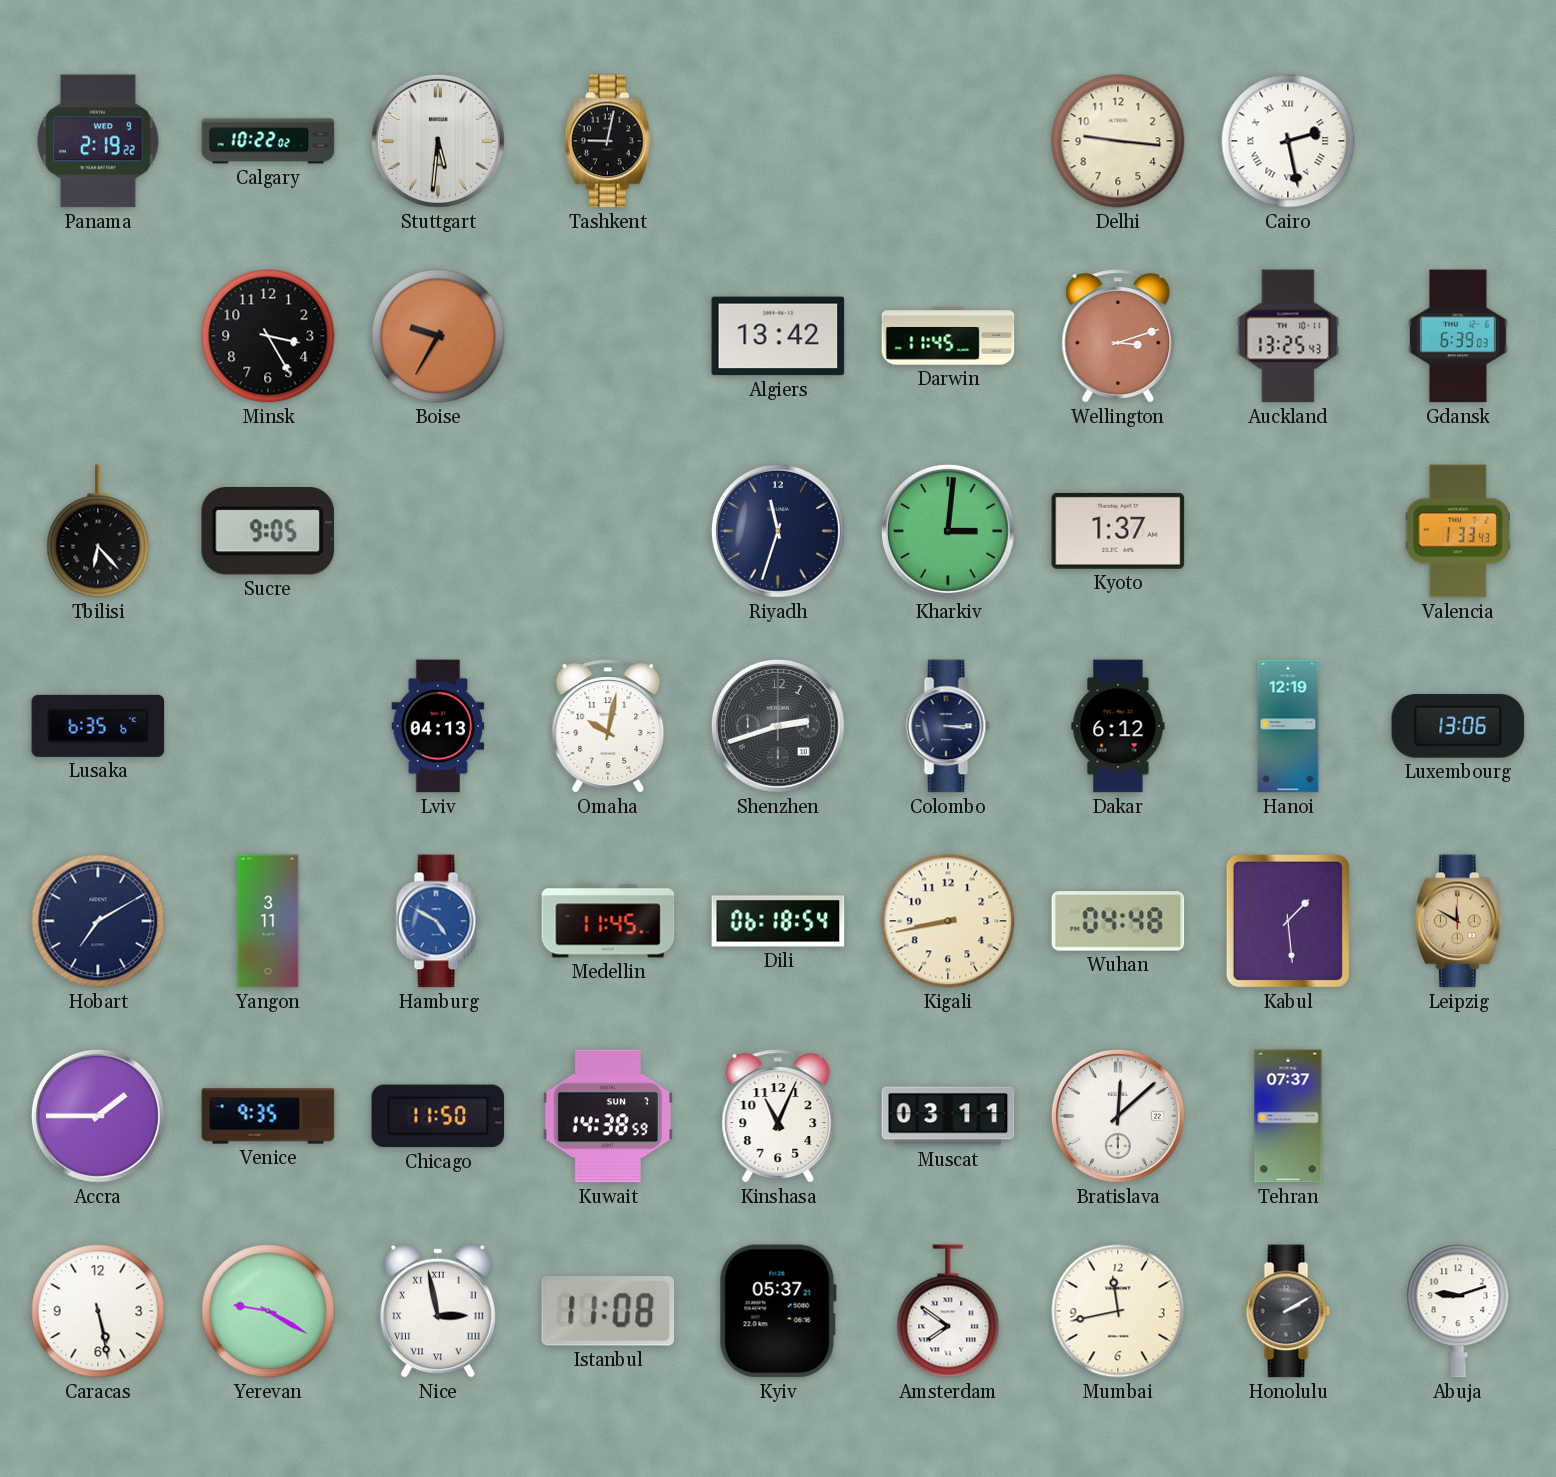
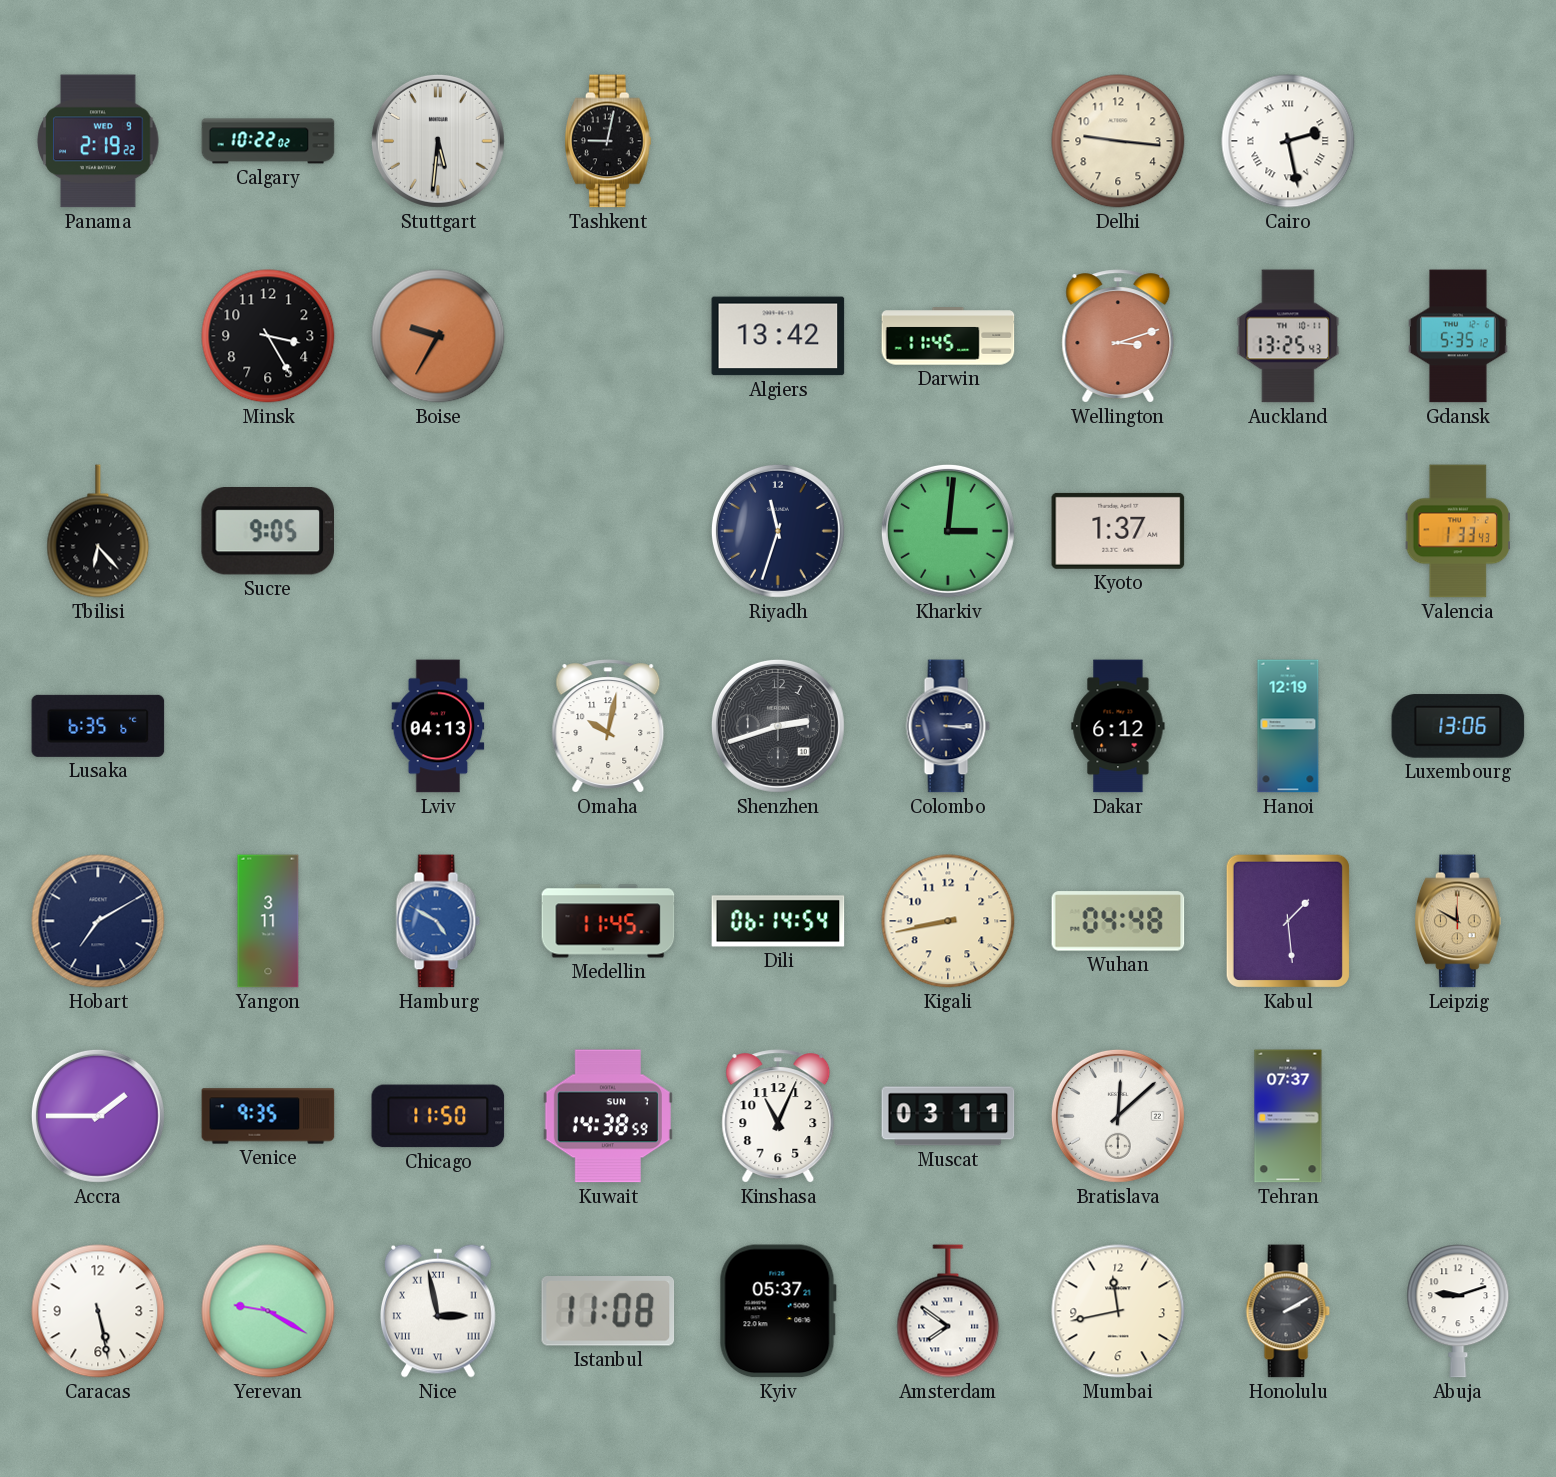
Gdansk: 6:39 -> 5:35 (1459, 336)
Dili: 06:18 -> 06:14 (778, 921)
